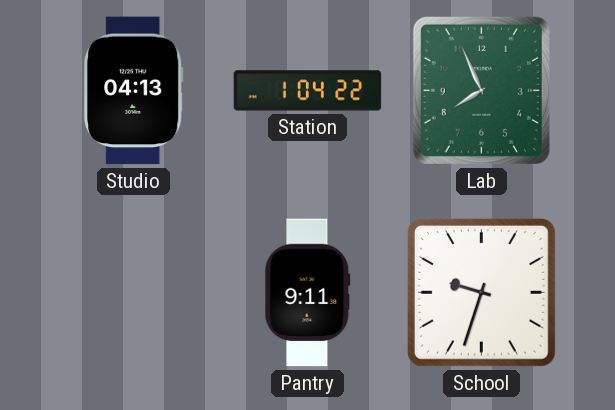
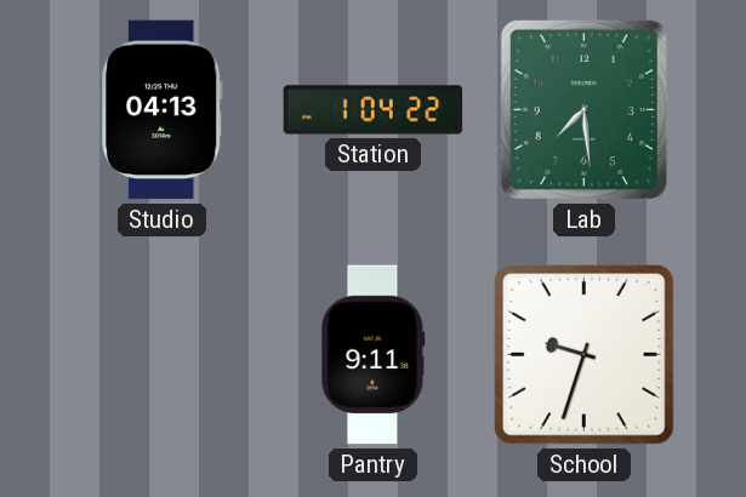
Lab: 7:56 -> 7:29 (583, 109)
